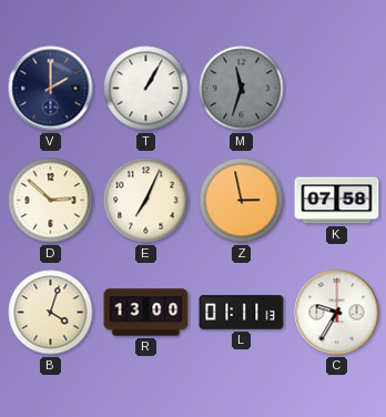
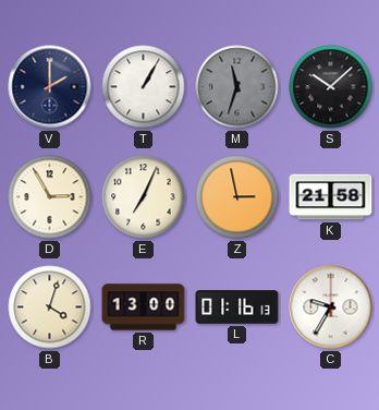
S: none -> 10:08 (331, 87)
D: 2:52 -> 2:55 (50, 197)
K: 07:58 -> 21:58 (331, 197)
L: 01:11 -> 01:16 (237, 307)
